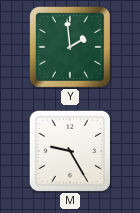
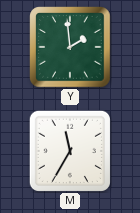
M: 9:25 -> 11:35 (70, 151)
